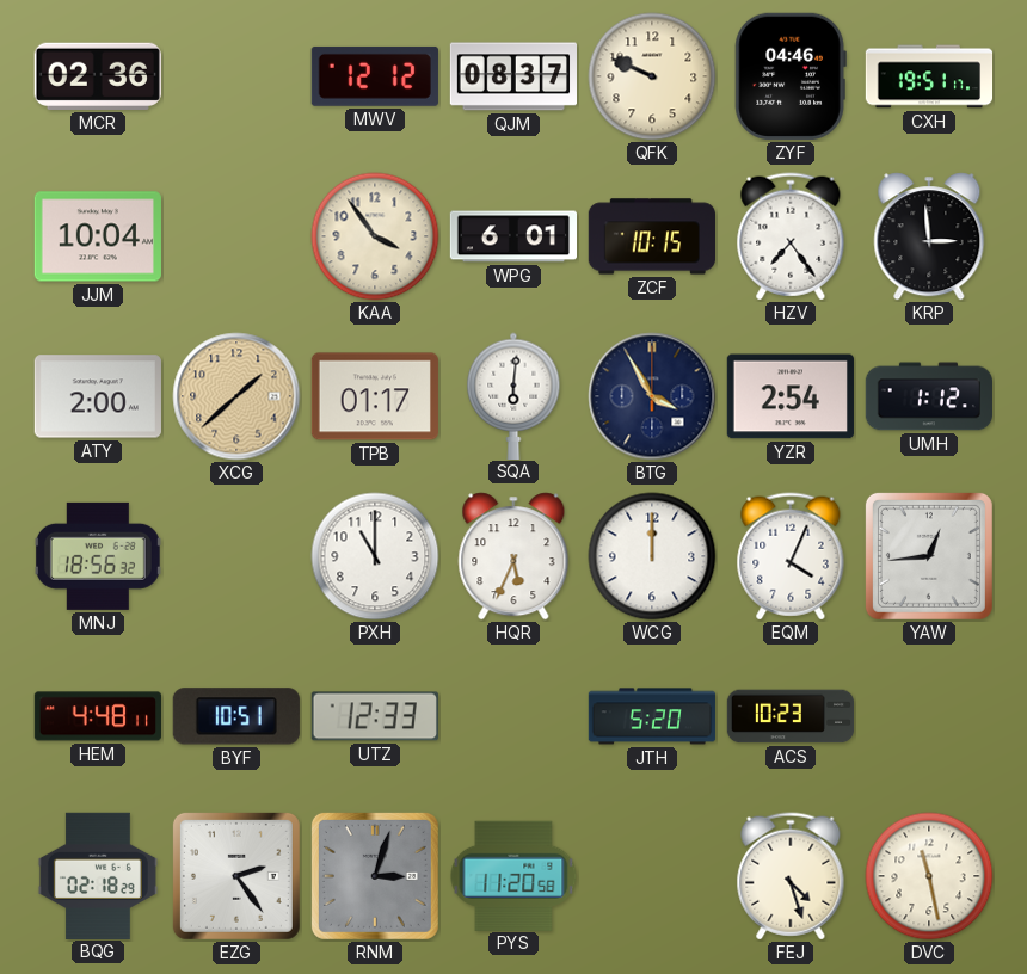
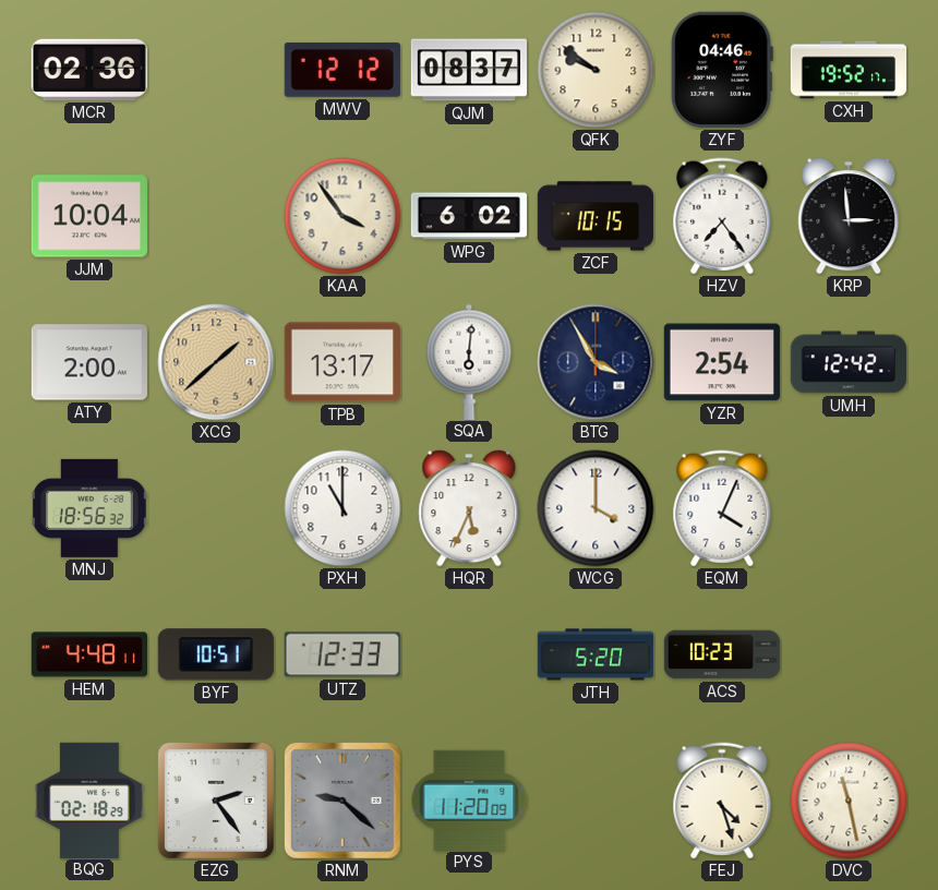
QFK: 9:49 -> 9:51 (596, 70)
CXH: 19:51 -> 19:52 (849, 70)
WPG: 6:01 -> 6:02 (468, 216)
TPB: 01:17 -> 13:17 (342, 362)
UMH: 1:12 -> 12:42 (847, 362)
WCG: 12:00 -> 4:00 (596, 508)
YAW: 12:44 -> none (929, 556)
RNM: 3:03 -> 9:22 (342, 801)
PYS: 11:20:58 -> 11:20:09 (469, 799)
